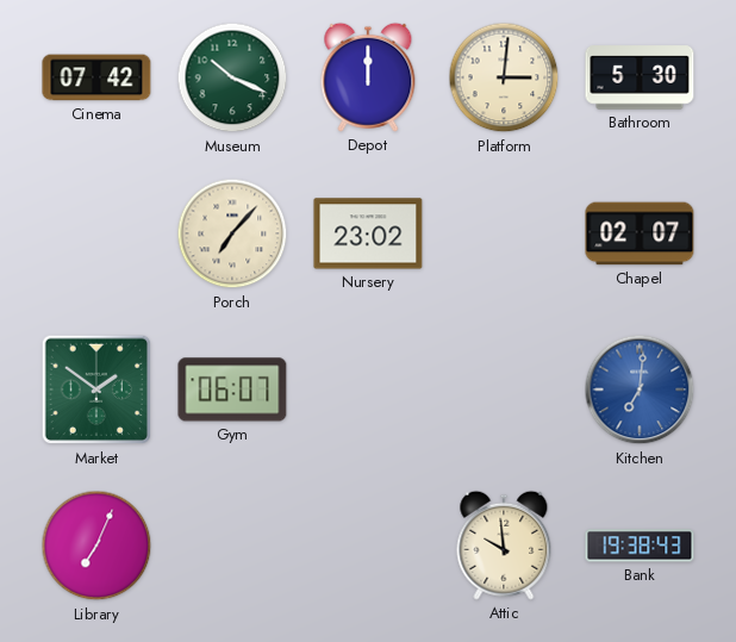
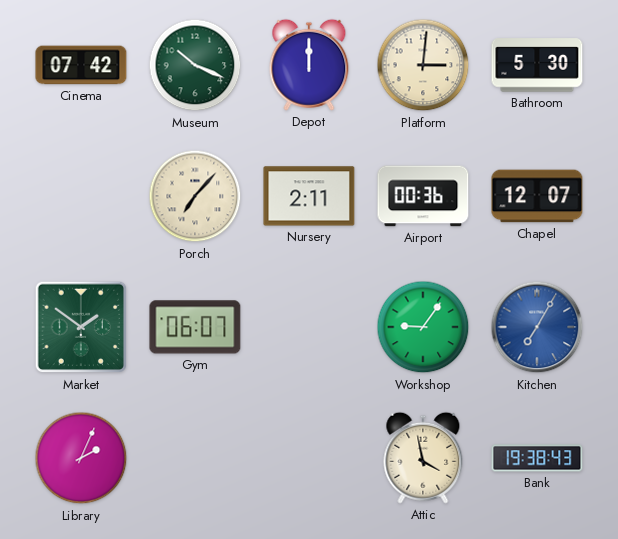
Nursery: 23:02 -> 2:11 (309, 196)
Airport: none -> 00:36 (423, 196)
Chapel: 02:07 -> 12:07 (537, 196)
Workshop: none -> 9:06 (423, 327)
Kitchen: 7:01 -> 7:05 (537, 327)
Library: 7:04 -> 2:04 (81, 458)
Attic: 9:59 -> 3:58 (423, 458)
